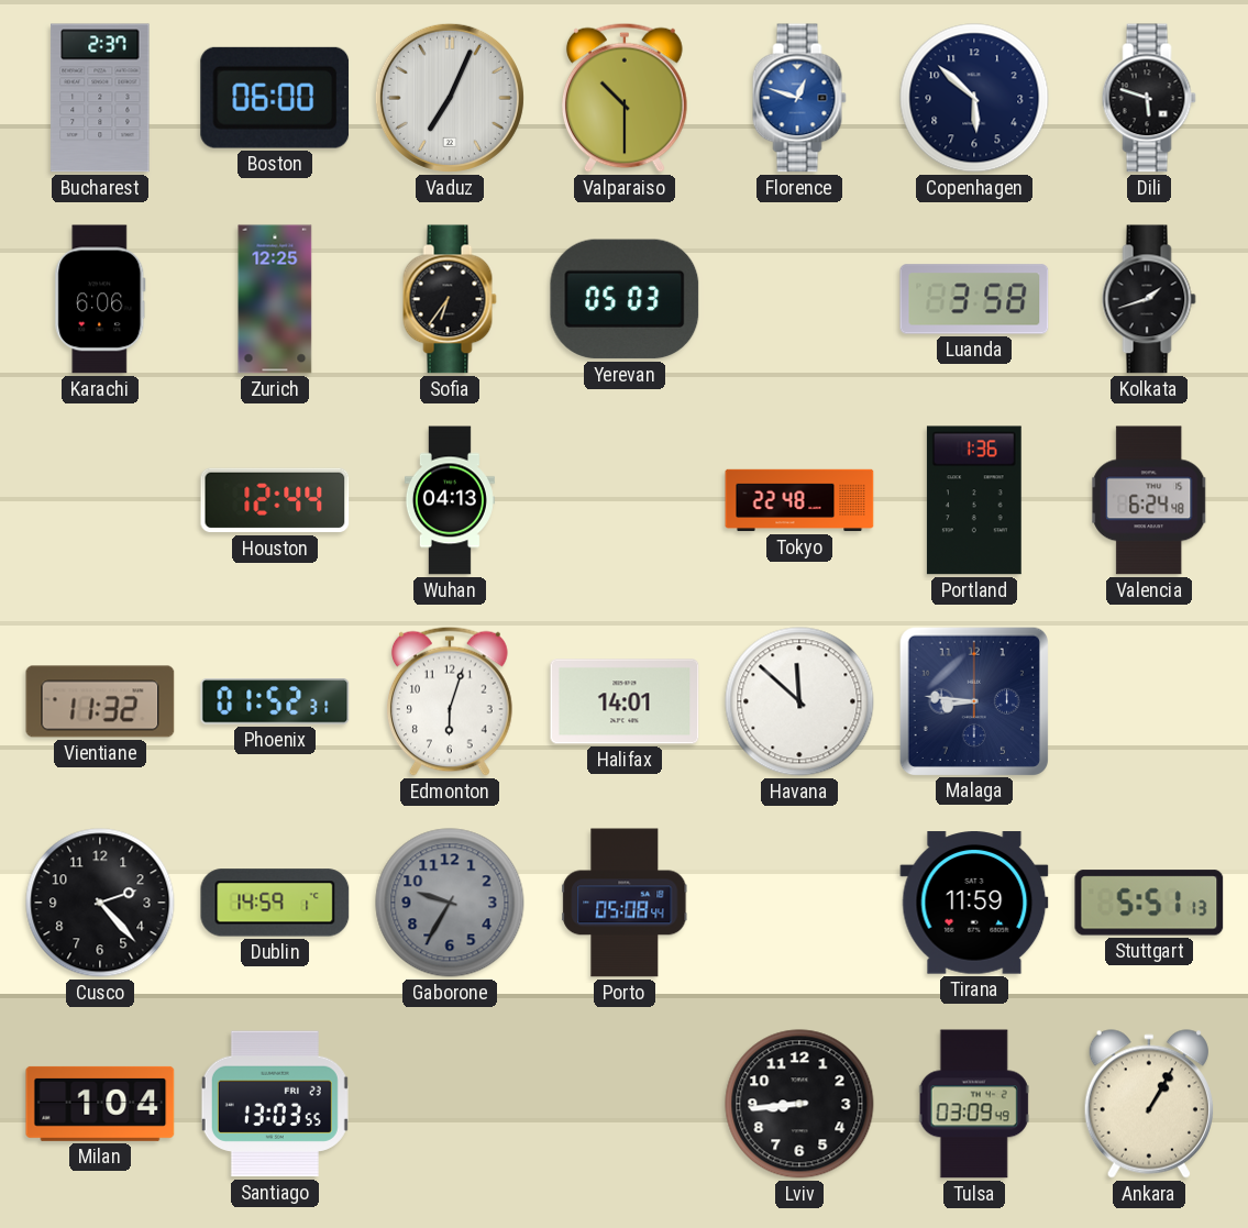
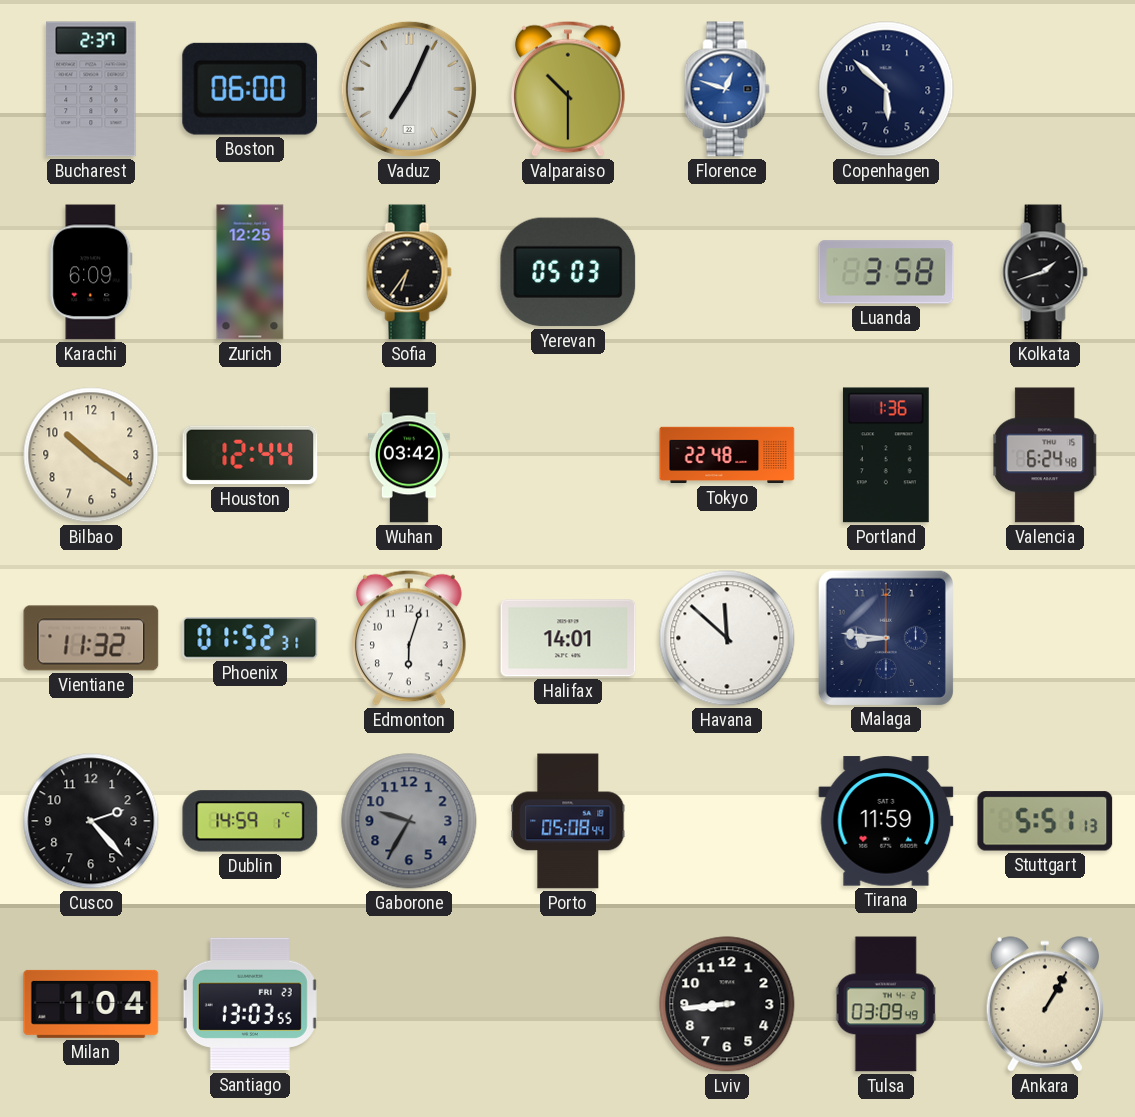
Dili: 5:48 -> none (1149, 98)
Karachi: 6:06 -> 6:09 (91, 272)
Bilbao: none -> 10:21 (91, 455)
Wuhan: 04:13 -> 03:42 (409, 455)
